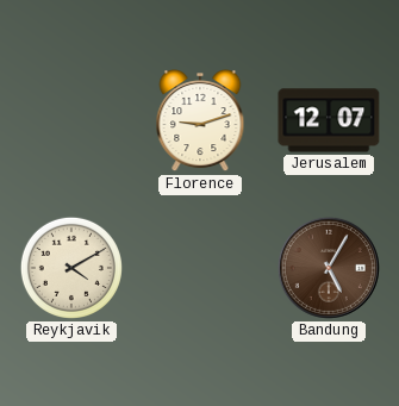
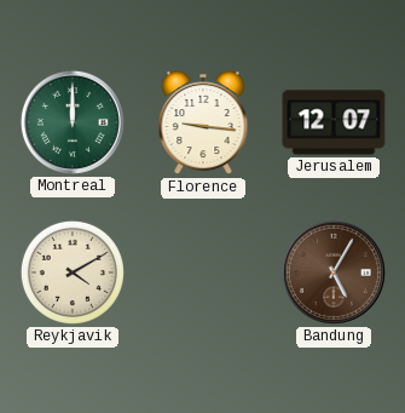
Montreal: none -> 12:00 (73, 122)
Florence: 9:12 -> 9:16 (203, 124)
